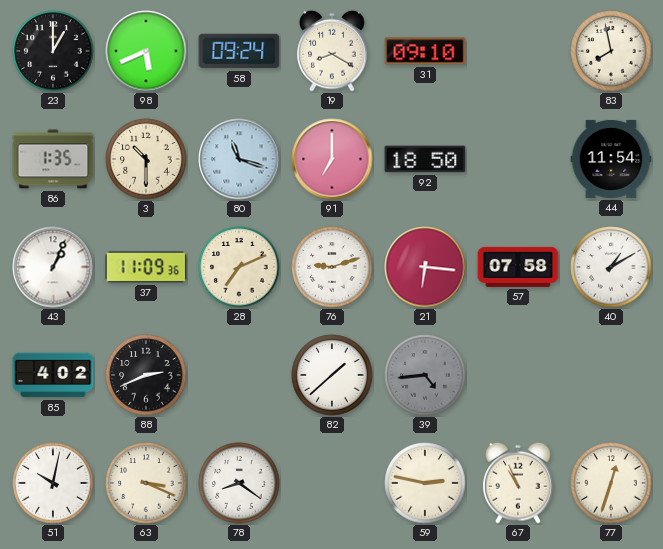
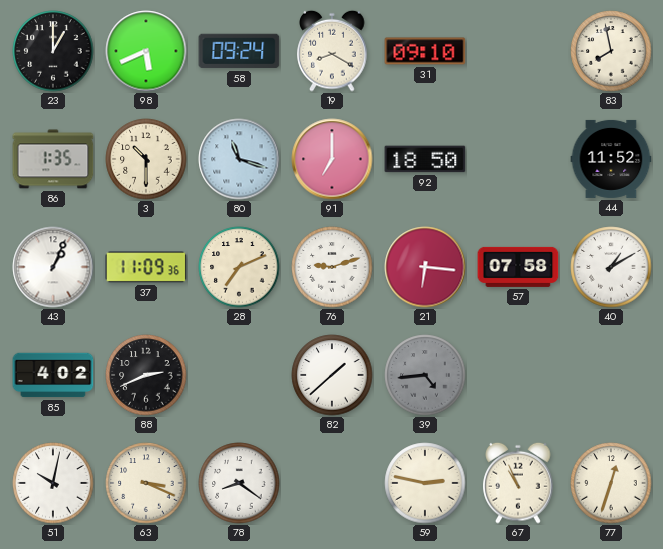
44: 11:54 -> 11:52 (611, 159)
